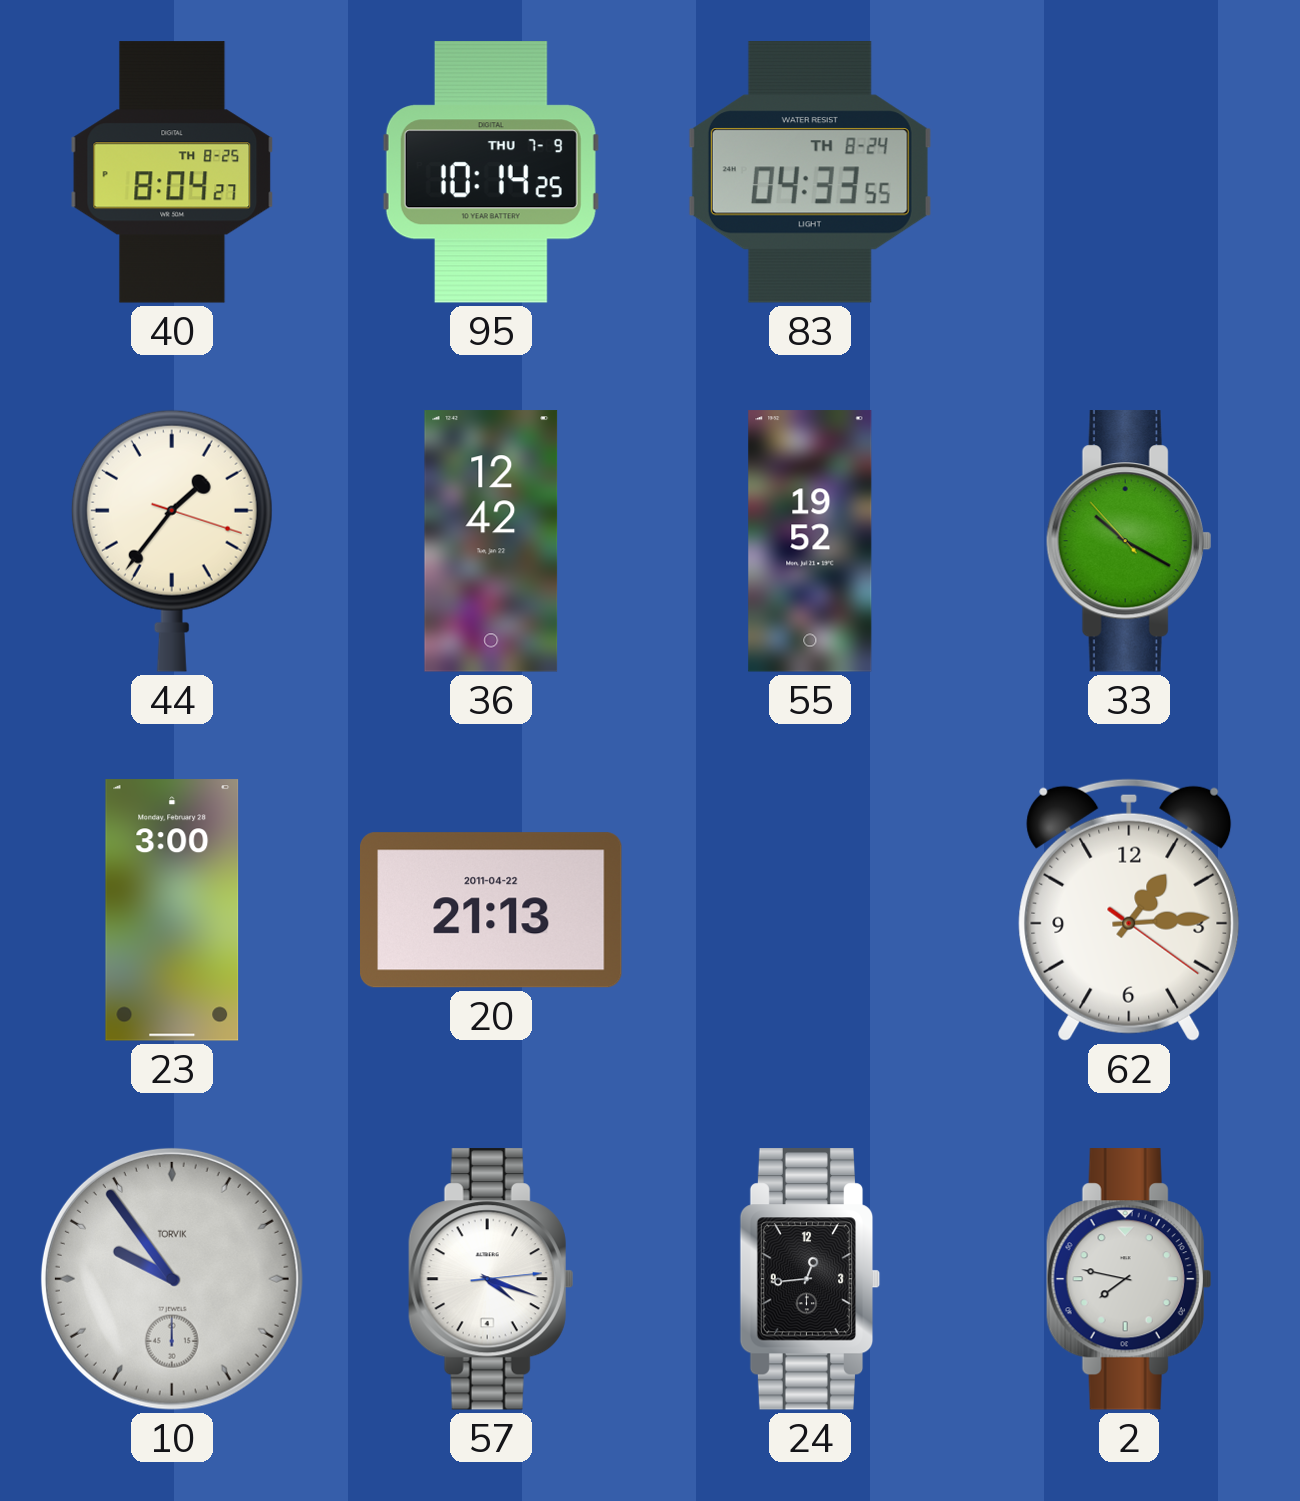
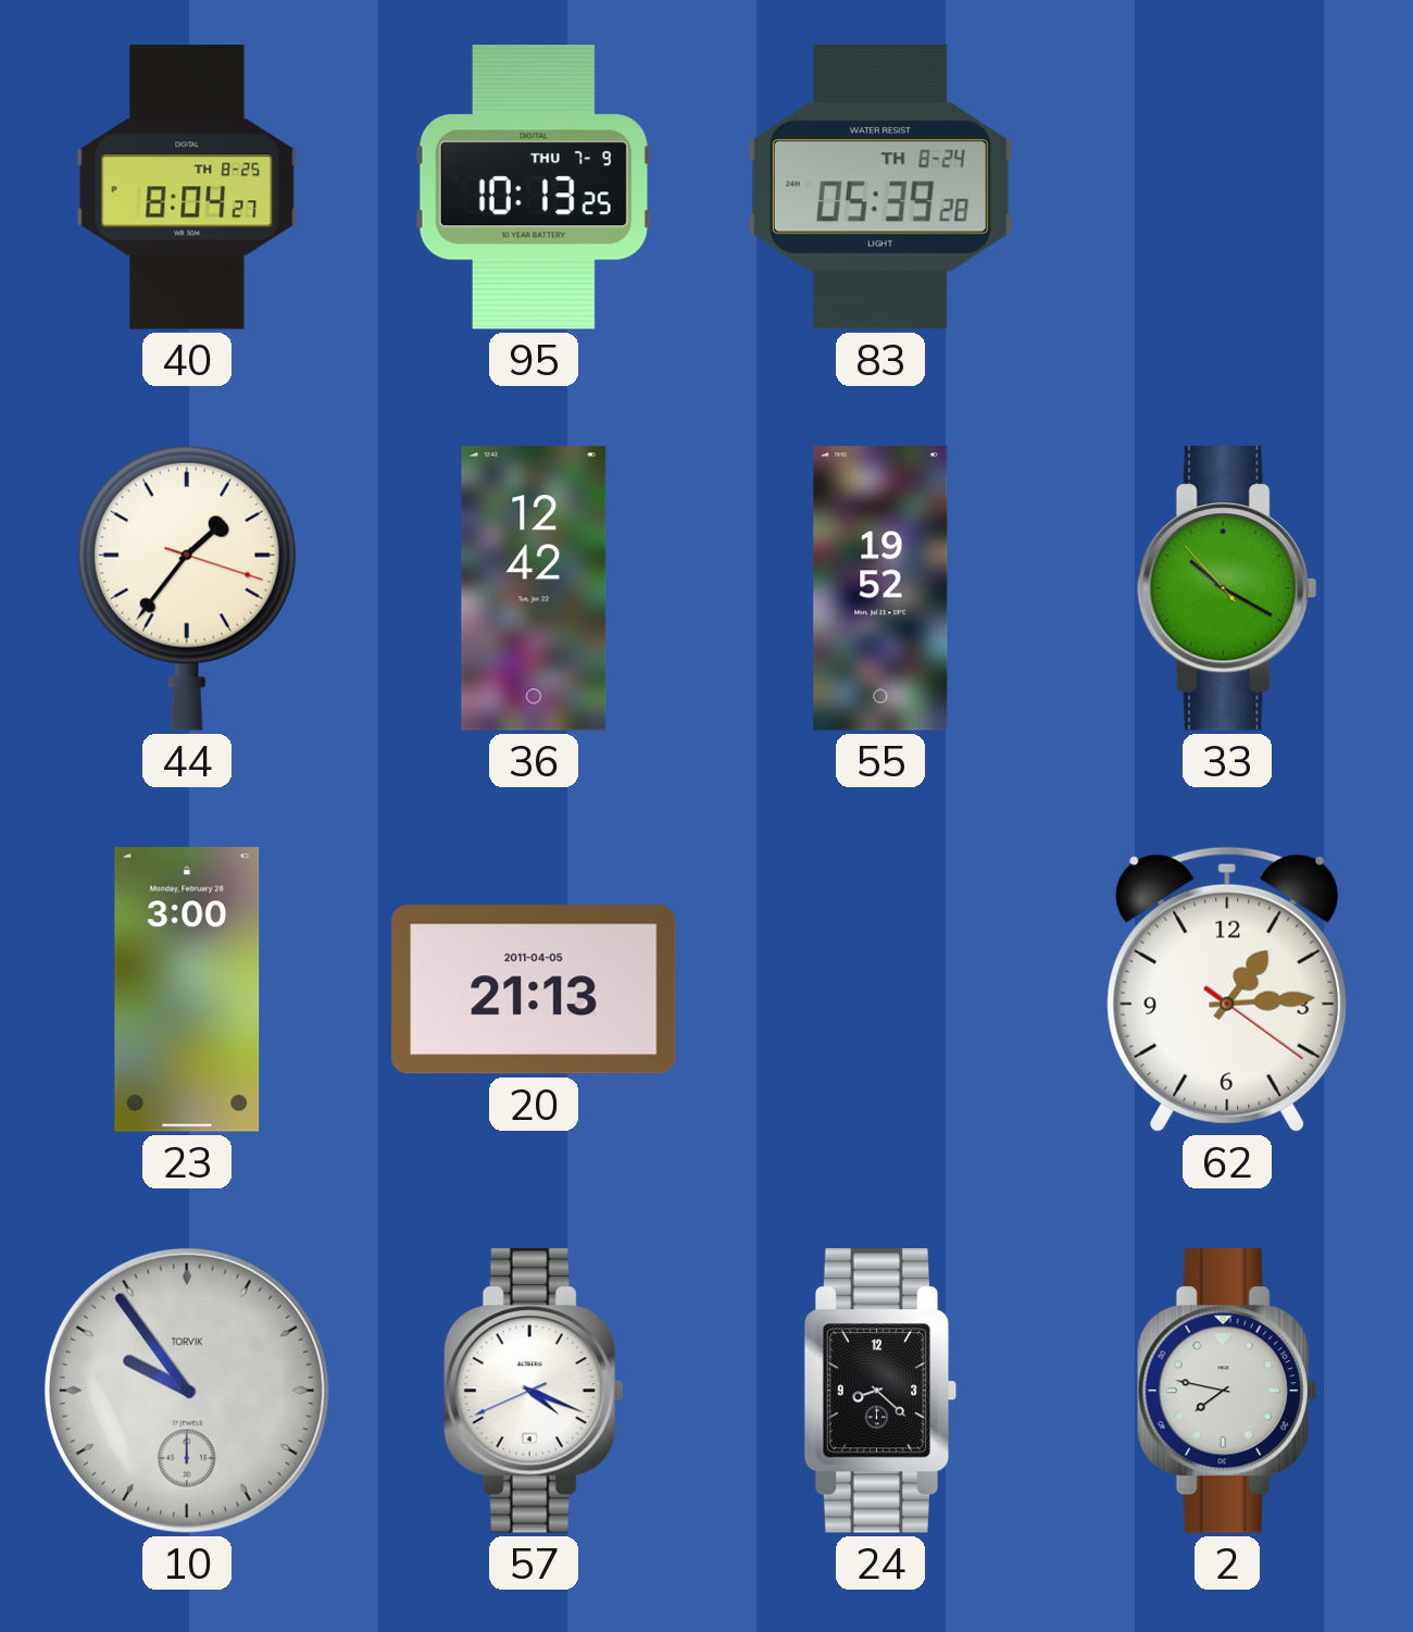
95: 10:14 -> 10:13 (534, 188)
83: 04:33 -> 05:39 (880, 188)
20 date: 2011-04-22 -> 2011-04-05 (534, 989)
57: 4:18:14 -> 4:18:41 (534, 1391)
24: 12:44 -> 8:22 (880, 1391)
